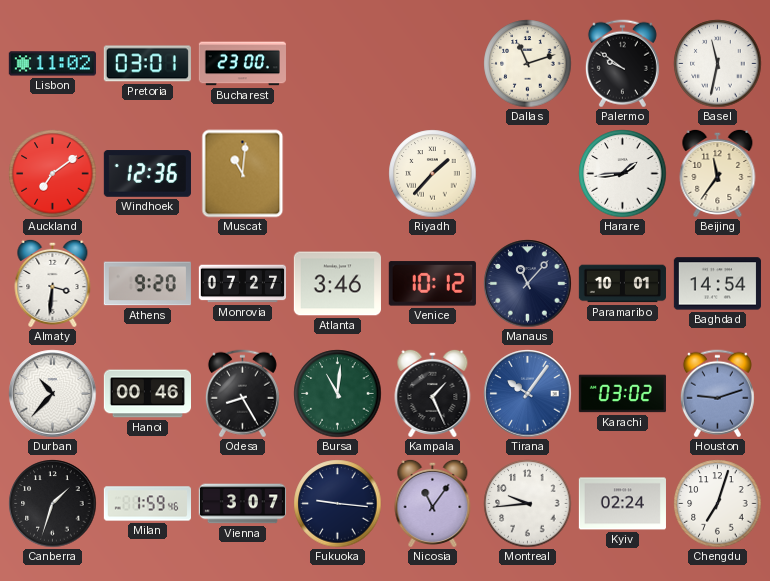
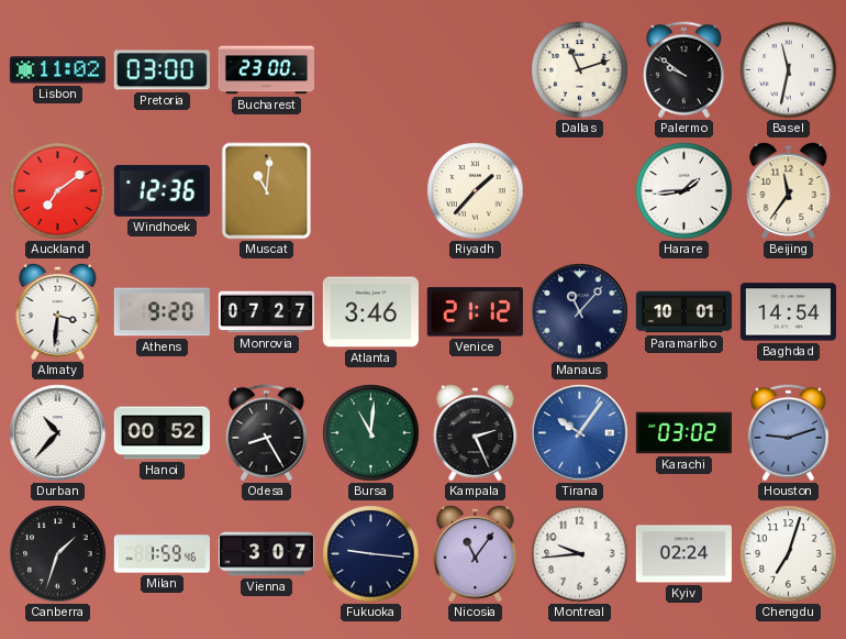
Pretoria: 03:01 -> 03:00 (162, 70)
Venice: 10:12 -> 21:12 (475, 312)
Hanoi: 00:46 -> 00:52 (162, 433)
Kampala: 1:26 -> 2:26 (476, 432)
